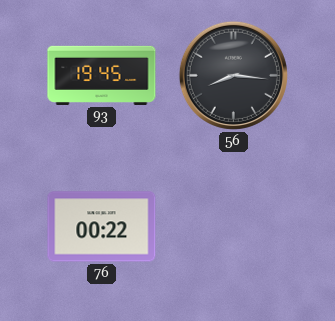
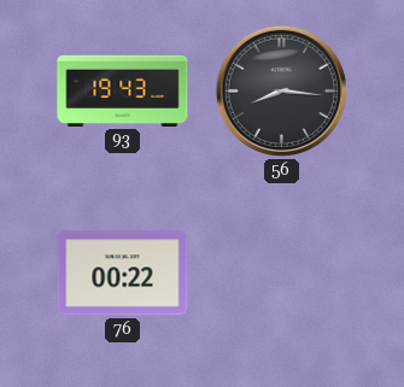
93: 19:45 -> 19:43 (123, 90)
